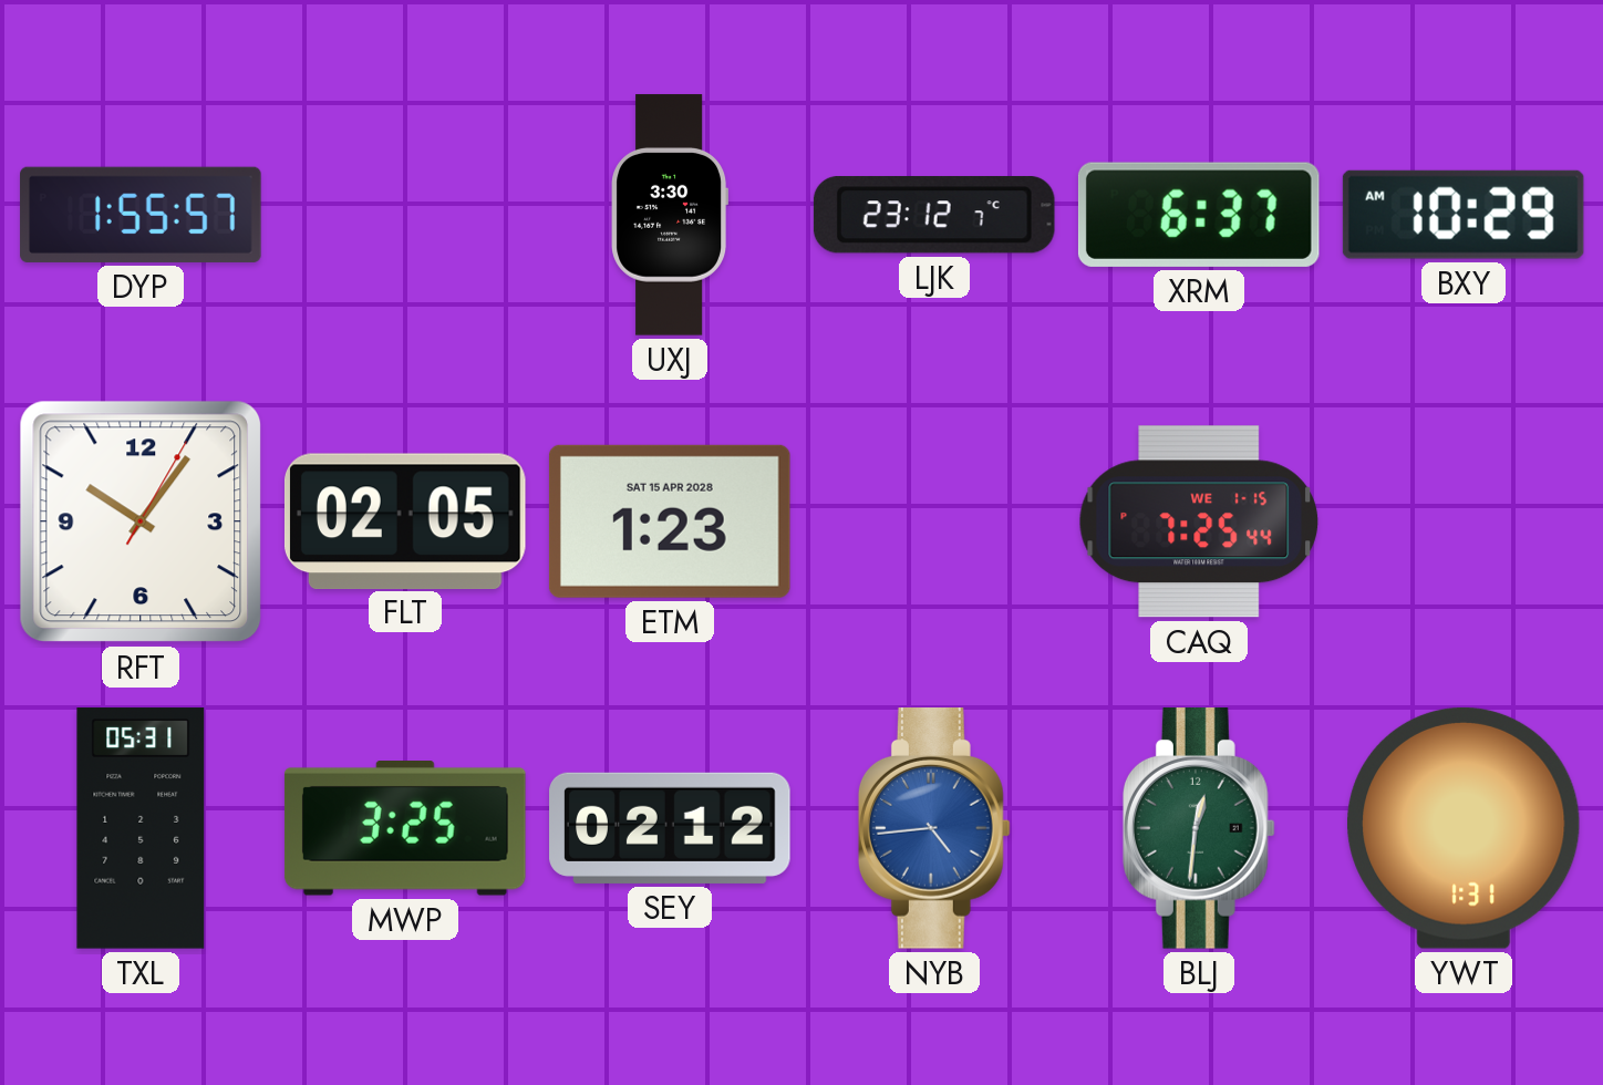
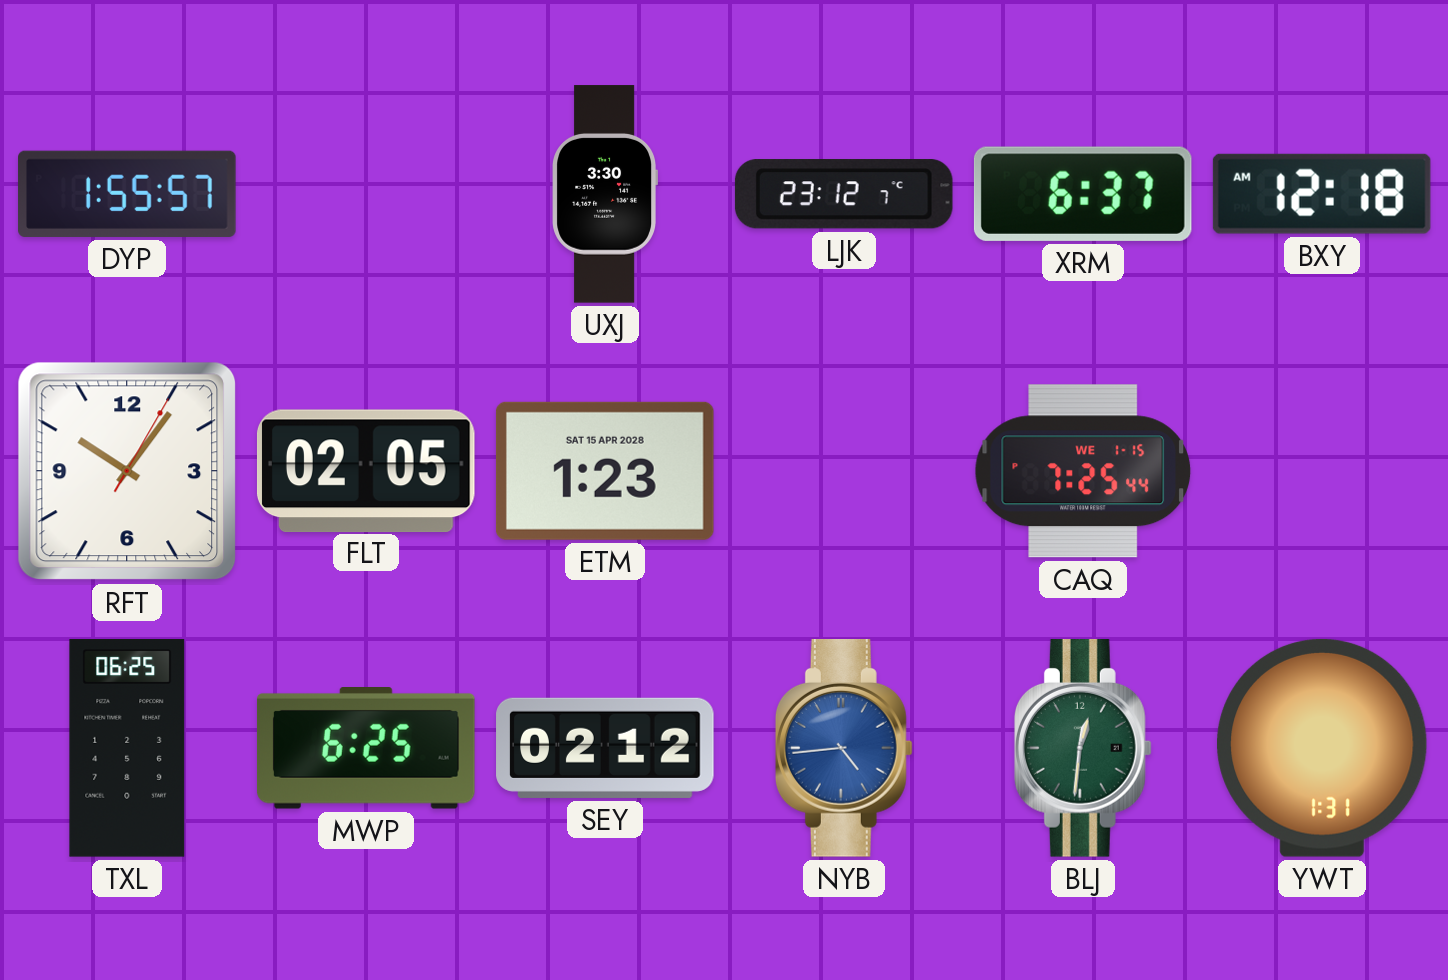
BXY: 10:29 -> 12:18 (1322, 194)
TXL: 05:31 -> 06:25 (127, 748)
MWP: 3:25 -> 6:25 (366, 749)
